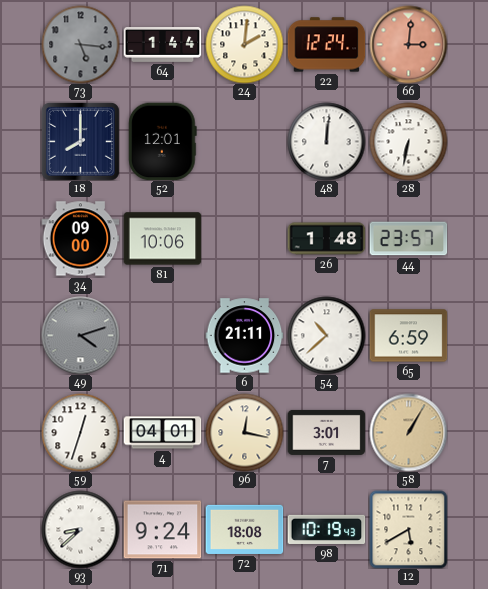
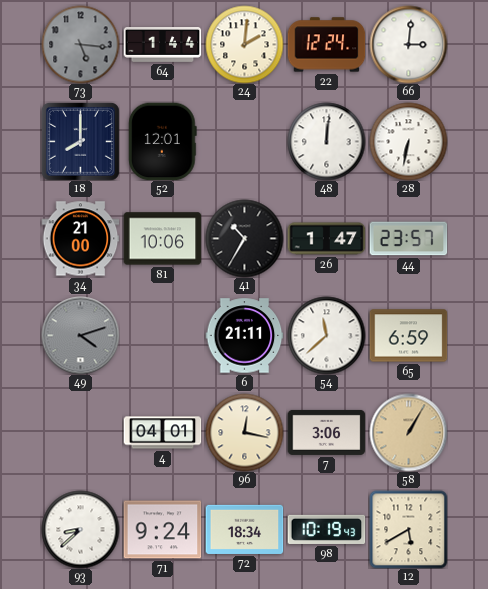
66 dial: salmon -> white (408, 44)
34: 09:00 -> 21:00 (80, 239)
41: none -> 10:35 (244, 238)
26: 1:48 -> 1:47 (326, 239)
54: 10:38 -> 11:38 (326, 335)
59: 12:33 -> none (80, 432)
7: 3:01 -> 3:06 (326, 432)
72: 18:08 -> 18:34 (244, 529)
